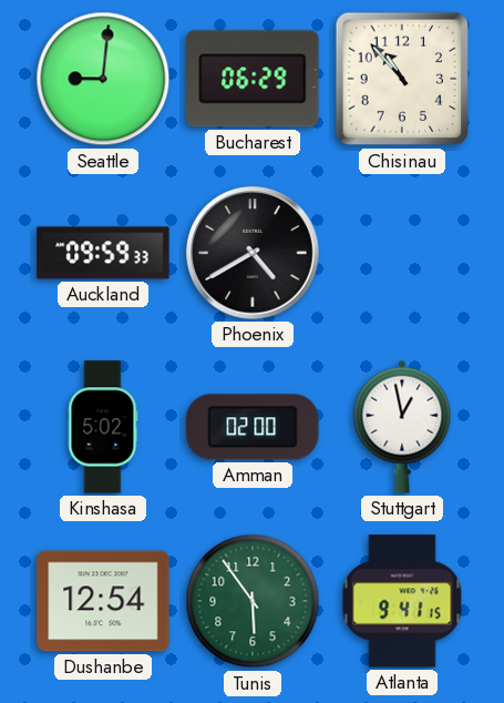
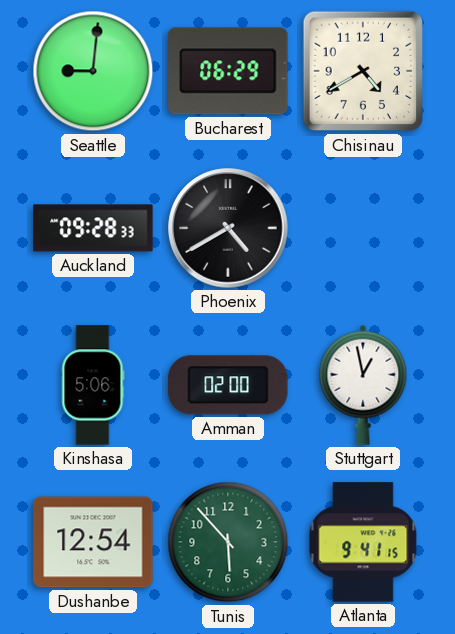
Chisinau: 10:53 -> 4:40 (363, 71)
Auckland: 09:59 -> 09:28 (93, 228)
Kinshasa: 5:02 -> 5:06 (93, 385)
Tunis: 5:54 -> 5:53 (228, 542)
